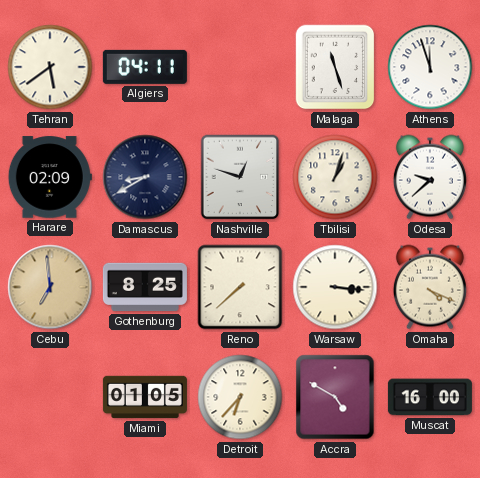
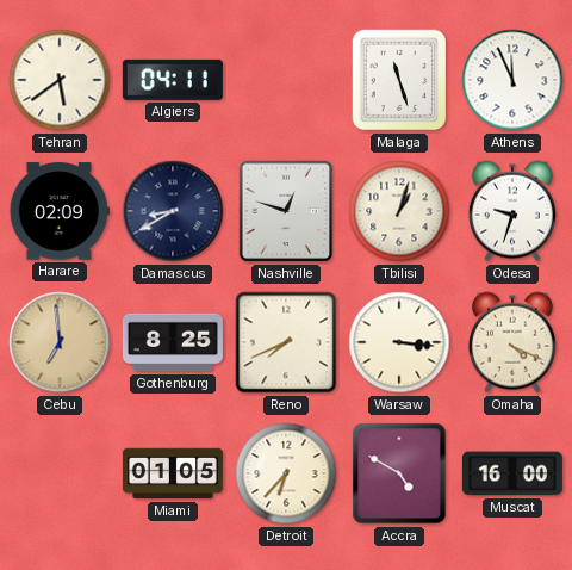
Athens: 11:57 -> 11:56 (512, 80)
Odesa: 9:38 -> 9:33 (512, 211)
Reno: 7:38 -> 7:41 (286, 342)
